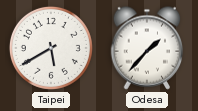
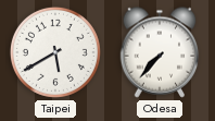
Odesa: 1:37 -> 7:37 (160, 52)
